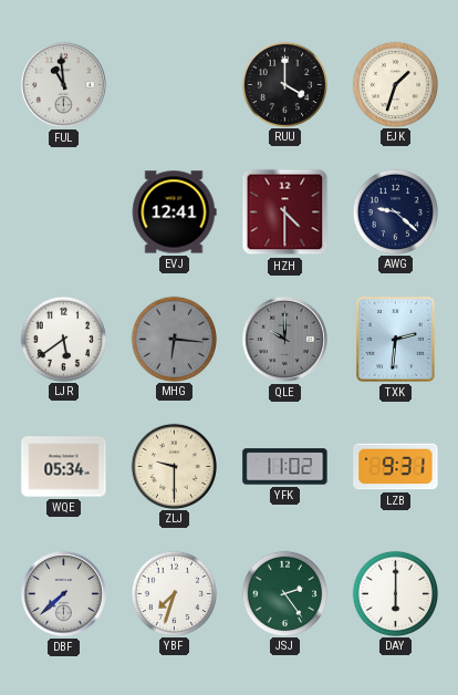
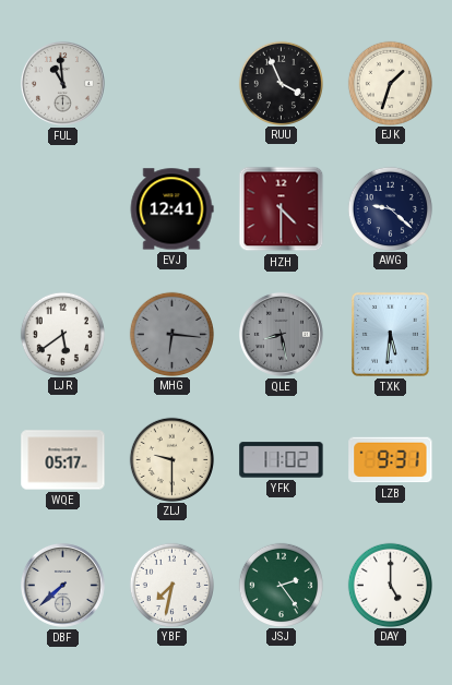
RUU: 4:00 -> 3:56 (281, 83)
QLE: 10:00 -> 8:28 (281, 334)
TXK: 2:31 -> 5:31 (390, 334)
WQE: 05:34 -> 05:17 (63, 460)
YBF: 7:33 -> 7:32 (171, 585)
DAY: 6:00 -> 5:00 (390, 585)
